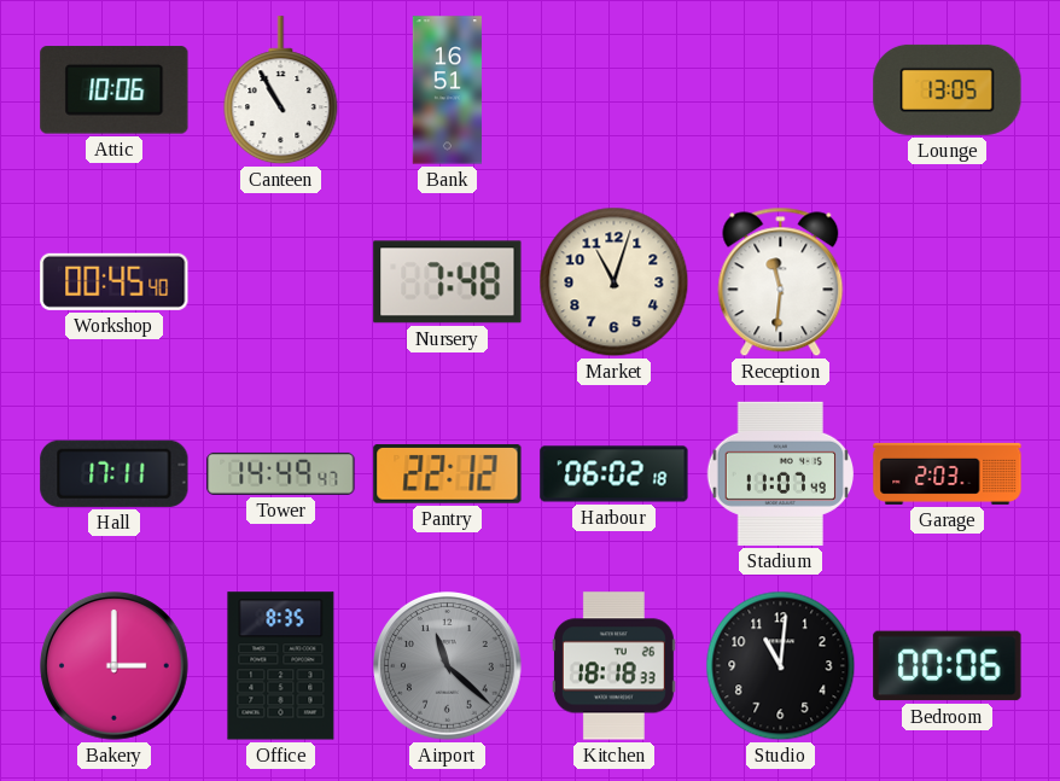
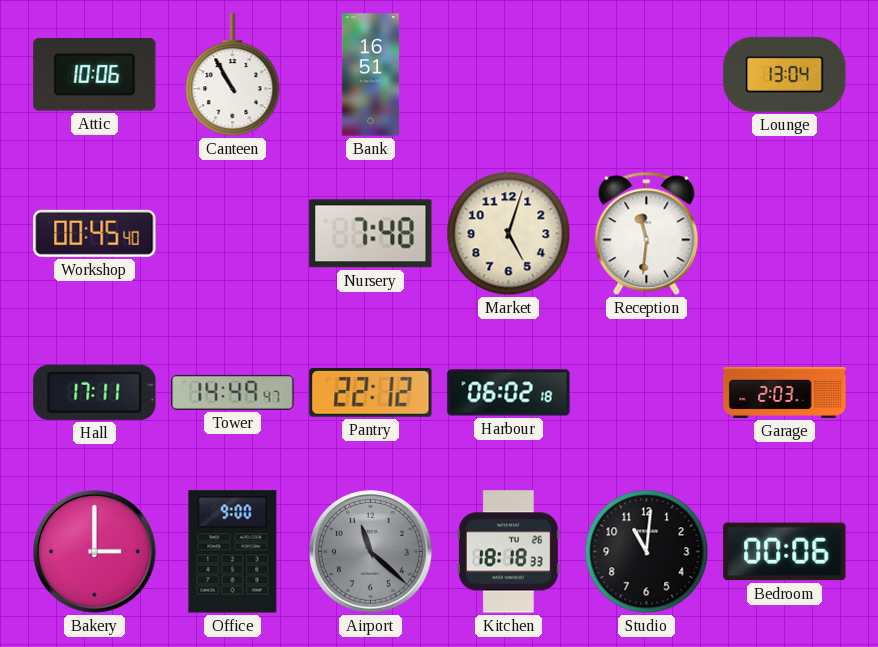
Lounge: 13:05 -> 13:04 (785, 74)
Market: 11:03 -> 5:03 (509, 234)
Stadium: 11:07 -> none (780, 473)
Office: 8:35 -> 9:00 (233, 552)
